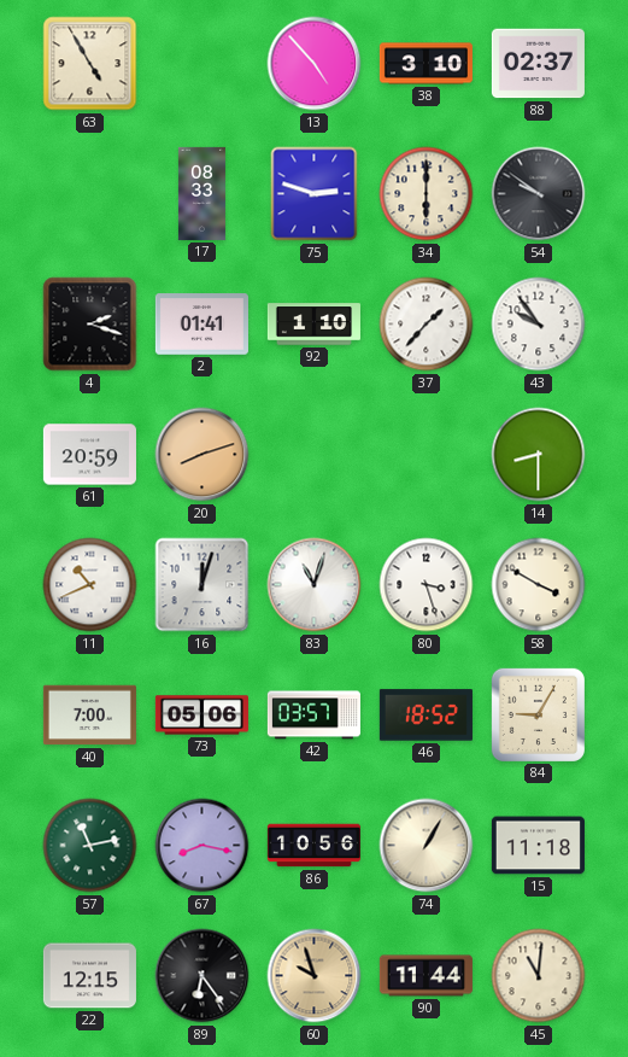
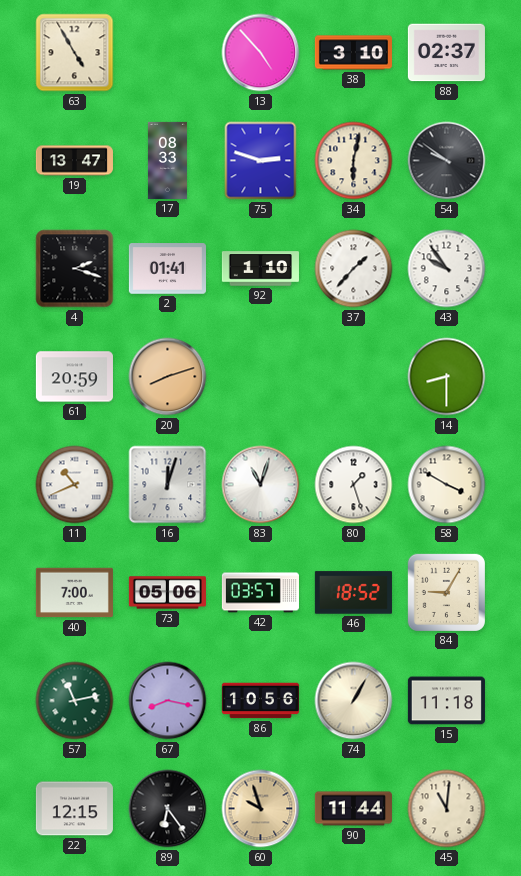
19: none -> 13:47 (74, 161)
34: 6:00 -> 6:02 (354, 161)
80: 3:27 -> 1:27 (354, 485)
